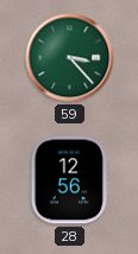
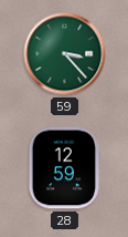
28: 12:56 -> 12:59 (64, 168)
